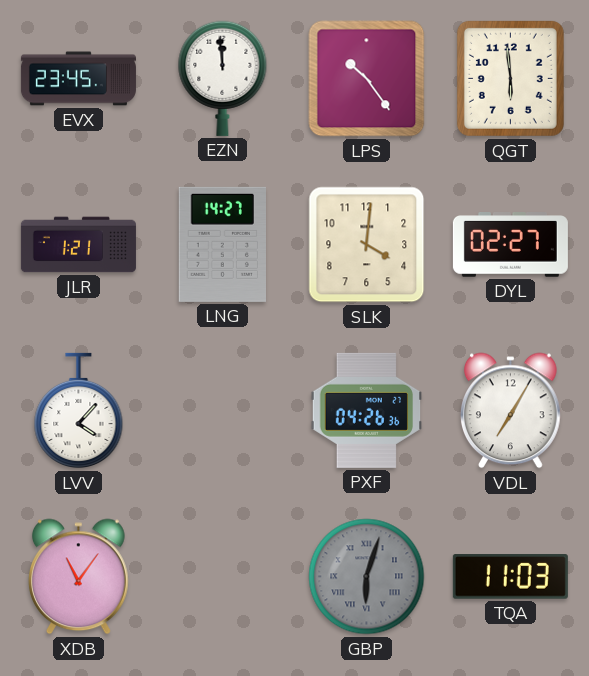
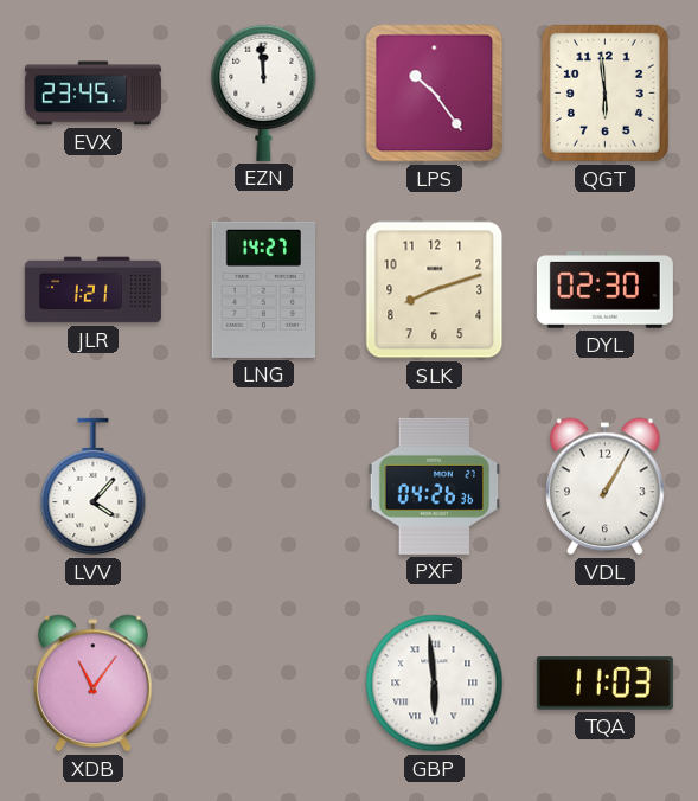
SLK: 4:01 -> 8:12 (435, 290)
DYL: 02:27 -> 02:30 (604, 290)
VDL: 7:05 -> 1:05 (606, 487)
GBP: 6:03 -> 5:59 (435, 684)
GBP dial: grey -> white (435, 684)
